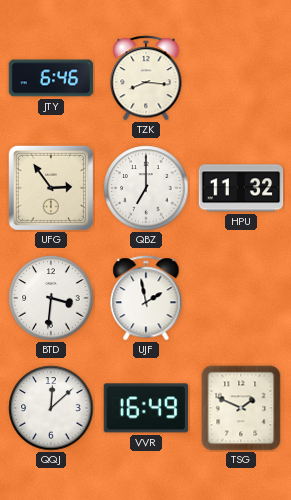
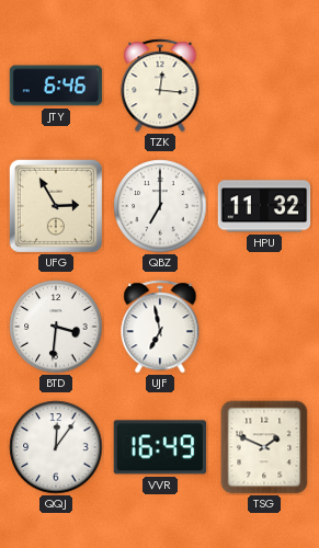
TZK: 8:16 -> 12:16 (160, 85)
UFG: 2:54 -> 2:55 (56, 206)
UJF: 1:58 -> 6:58 (160, 327)
QQJ: 12:08 -> 12:06 (56, 447)
